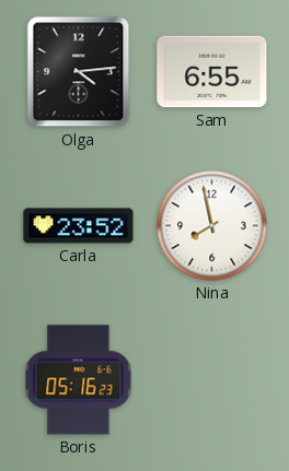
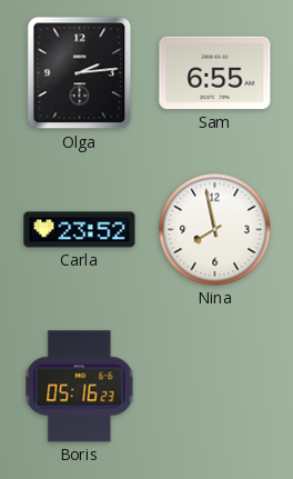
Olga: 4:14 -> 2:14 (80, 73)
